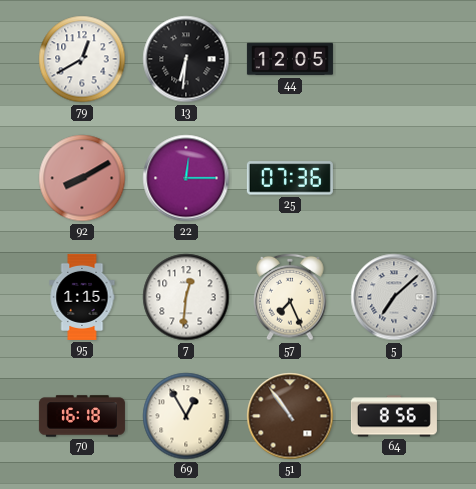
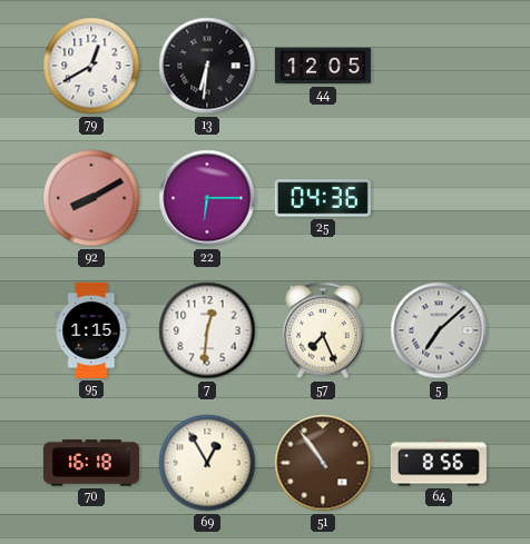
22: 12:15 -> 6:15 (207, 198)
25: 07:36 -> 04:36 (323, 198)
